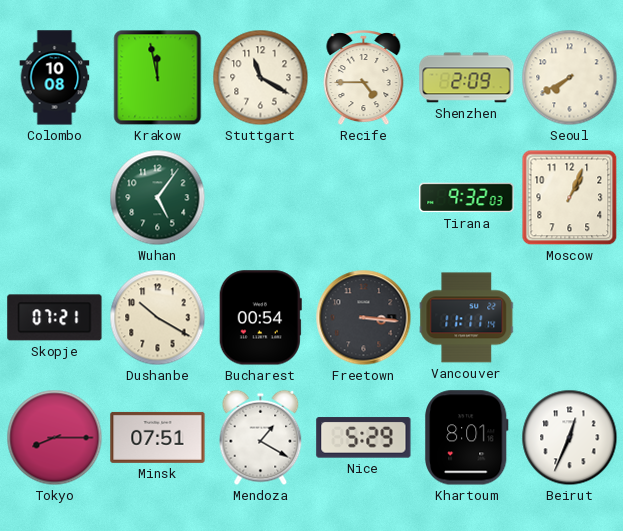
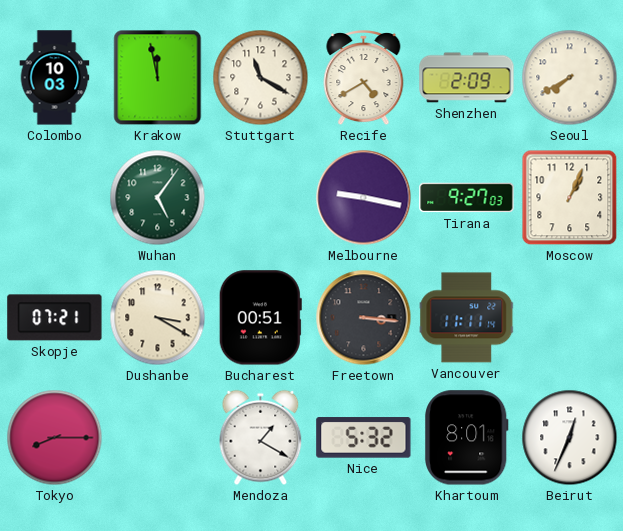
Colombo: 10:08 -> 10:03 (55, 78)
Recife: 4:45 -> 4:40 (364, 79)
Melbourne: none -> 9:17 (364, 198)
Tirana: 9:32 -> 9:27 (467, 198)
Dushanbe: 10:20 -> 3:20 (158, 318)
Bucharest: 00:54 -> 00:51 (260, 318)
Minsk: 07:51 -> none (158, 437)
Nice: 5:29 -> 5:32 (364, 438)
